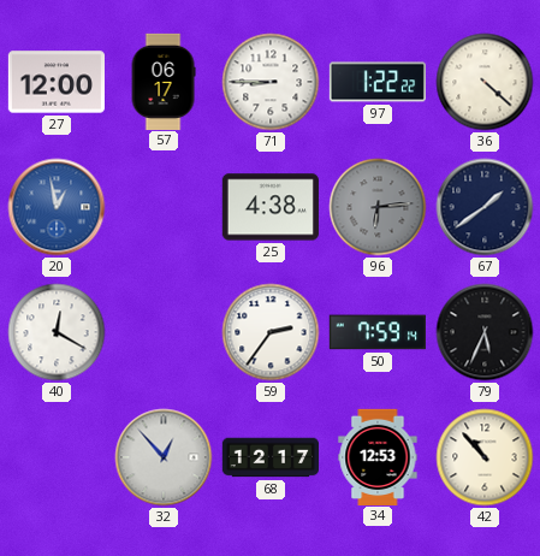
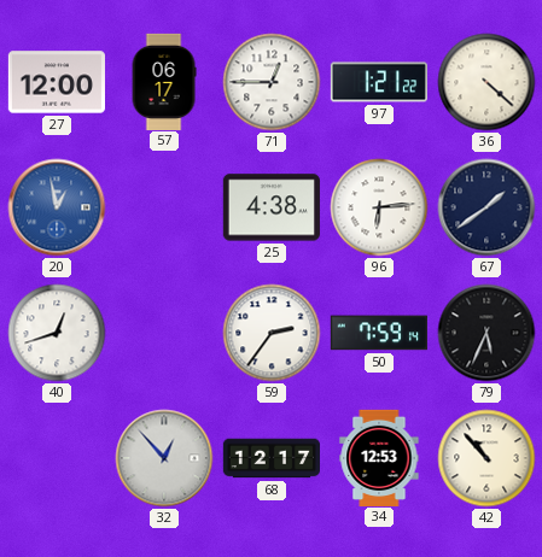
71: 8:45 -> 12:45 (272, 82)
97: 1:22 -> 1:21 (378, 82)
96 dial: grey -> white (379, 207)
40: 12:20 -> 12:42 (57, 333)
